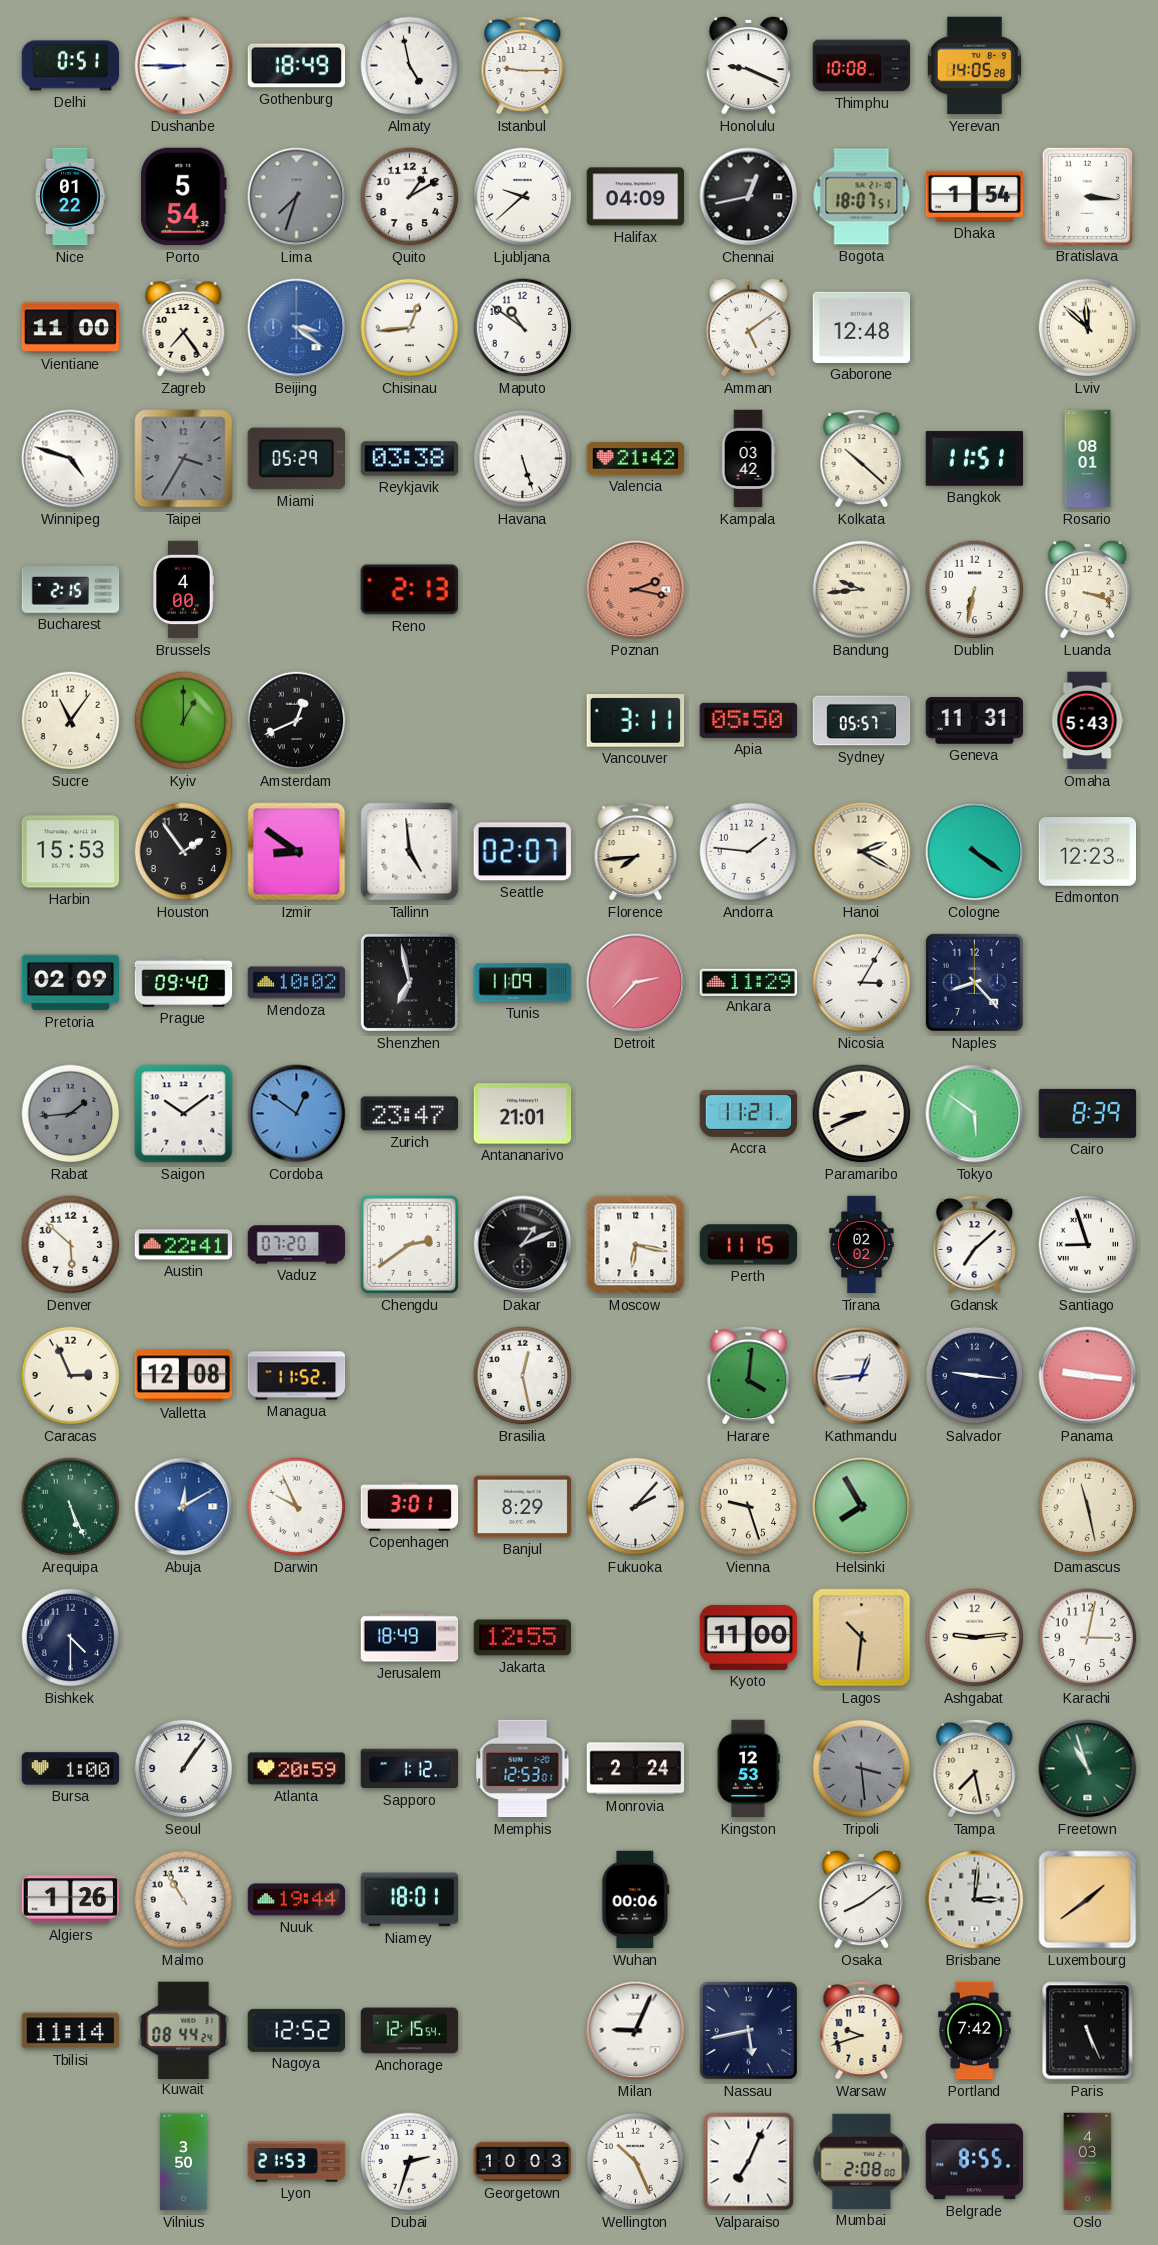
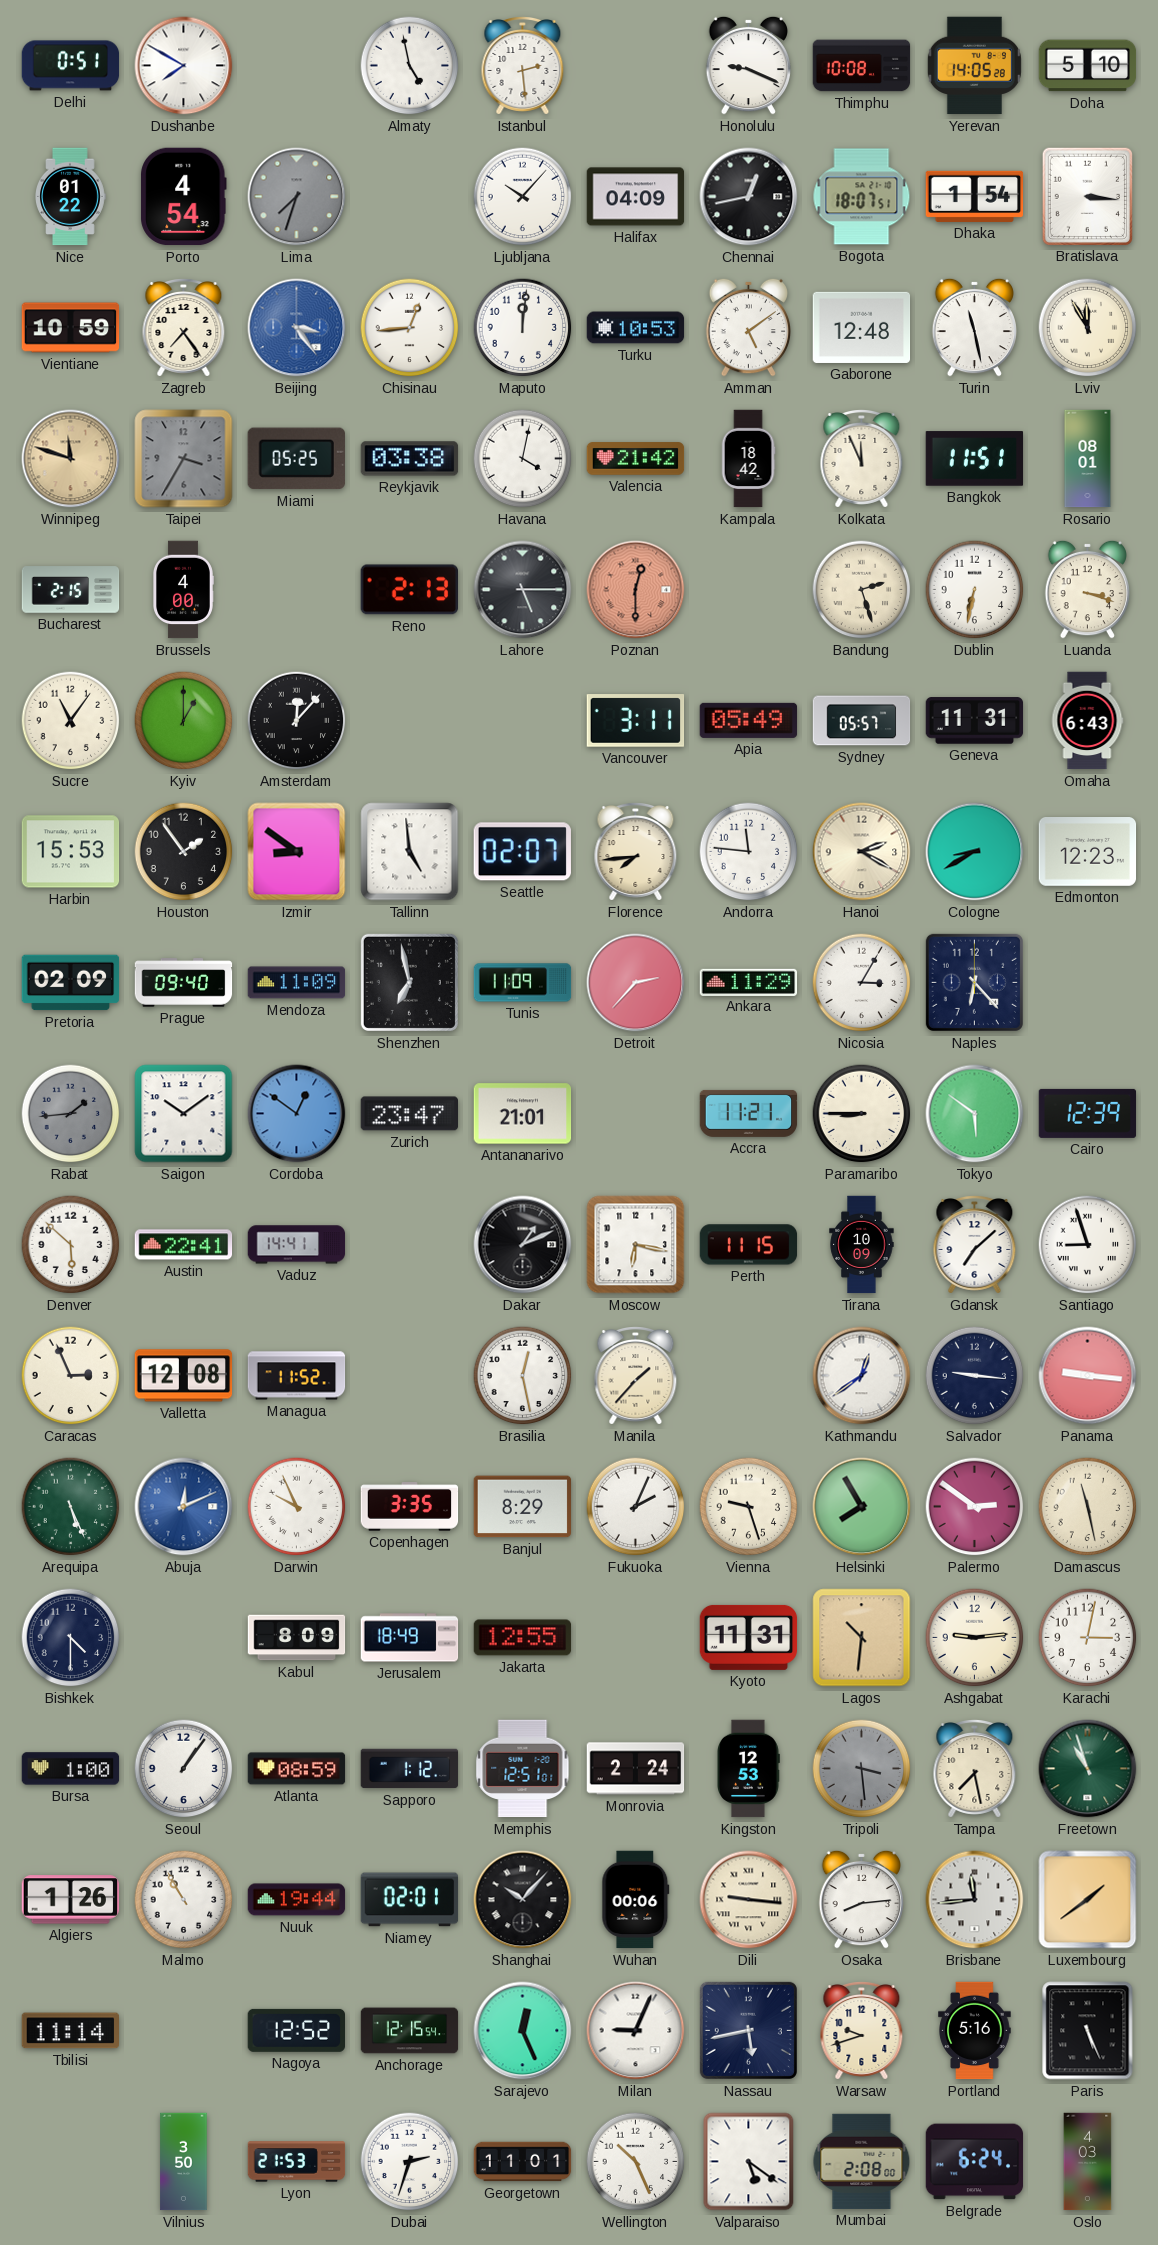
Dushanbe: 8:45 -> 7:50 (184, 66)
Gothenburg: 18:49 -> none (297, 66)
Istanbul: 9:15 -> 2:29 (523, 66)
Doha: none -> 5:10 (1088, 66)
Porto: 5:54 -> 4:54 (184, 197)
Quito: 1:10 -> none (410, 197)
Ljubljana: 9:38 -> 10:07 (523, 197)
Vientiane: 11:00 -> 10:59 (71, 328)
Beijing: 3:21 -> 3:24 (297, 328)
Maputo: 10:51 -> 12:01 (523, 328)
Turku: none -> 10:53 (636, 328)
Turin: none -> 11:28 (974, 327)
Lviv: 11:52 -> 11:55 (1088, 328)
Winnipeg: 4:48 -> 11:48 (71, 459)
Winnipeg dial: white -> champagne (71, 459)
Miami: 05:29 -> 05:25 (296, 459)
Havana: 5:27 -> 4:02 (523, 459)
Kampala: 03:42 -> 18:42 (748, 459)
Kolkata: 10:22 -> 11:56 (862, 459)
Lahore: none -> 5:15 (523, 590)
Poznan: 2:17 -> 12:30 (636, 590)
Bandung: 9:44 -> 2:27 (862, 590)
Amsterdam: 12:41 -> 12:07 (297, 721)
Apia: 05:50 -> 05:49 (749, 720)
Omaha: 5:43 -> 6:43 (1087, 721)
Andorra: 1:46 -> 11:46 (749, 852)
Cologne: 4:21 -> 8:40 (975, 852)
Mendoza: 10:02 -> 11:09 (297, 983)
Naples: 8:23 -> 6:23 (974, 982)
Paramaribo: 8:41 -> 8:45 (862, 1114)
Cairo: 8:39 -> 12:39 (1088, 1113)
Vaduz: 07:20 -> 14:41 (297, 1245)
Chengdu: 2:39 -> none (409, 1244)
Tirana: 02:02 -> 10:09 (862, 1245)
Manila: none -> 1:37 (636, 1376)
Harare: 4:01 -> none (749, 1376)
Kathmandu: 12:44 -> 12:39 (862, 1376)
Abuja: 12:10 -> 12:11 (184, 1507)
Copenhagen: 3:01 -> 3:35 (410, 1507)
Fukuoka: 2:07 -> 2:04 (636, 1507)
Palermo: none -> 2:51 (975, 1507)
Kabul: none -> 8:09 (297, 1638)
Kyoto: 11:00 -> 11:31 (749, 1637)
Atlanta: 20:59 -> 08:59 (297, 1769)
Memphis: 12:53 -> 12:51 (523, 1769)
Niamey: 18:01 -> 02:01 (410, 1900)
Shanghai: none -> 10:07 (523, 1900)
Dili: none -> 9:16 (749, 1900)
Osaka: 8:09 -> 8:14 (861, 1899)
Brisbane: 3:01 -> 11:44 (975, 1900)
Kuwait: 08:44 -> none (184, 2030)
Sarajevo: none -> 12:26 (523, 2031)
Portland: 7:42 -> 5:16 (975, 2031)
Georgetown: 10:03 -> 11:01 (523, 2162)
Valparaiso: 7:04 -> 5:21 (749, 2162)
Belgrade: 8:55 -> 6:24 (975, 2162)
